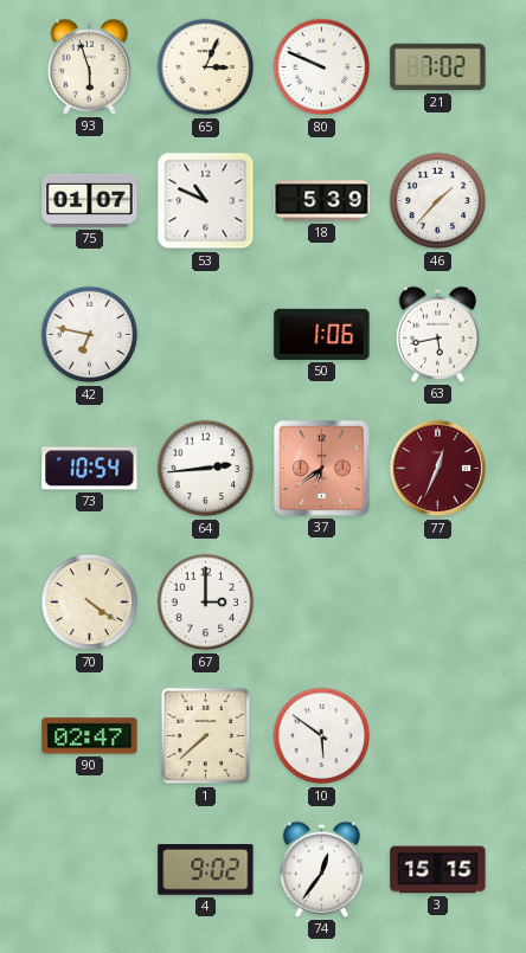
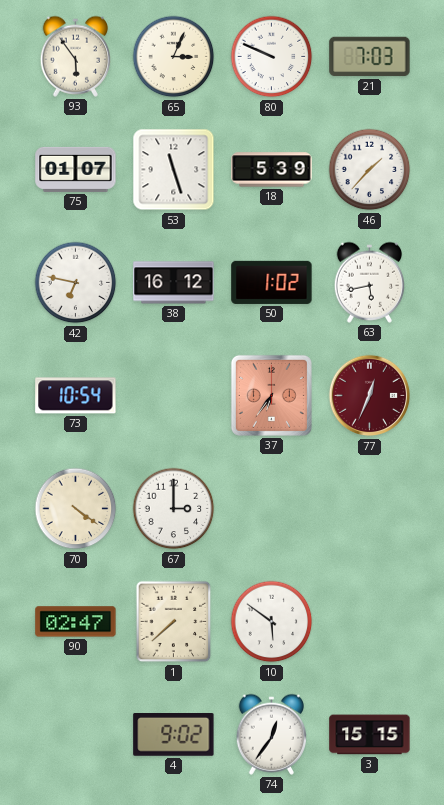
93: 5:57 -> 5:54 (75, 56)
21: 7:02 -> 7:03 (370, 57)
53: 10:49 -> 11:27 (174, 170)
38: none -> 16:12 (174, 283)
50: 1:06 -> 1:02 (272, 282)
64: 2:44 -> none (206, 469)
37: 6:39 -> 6:36 (271, 395)
